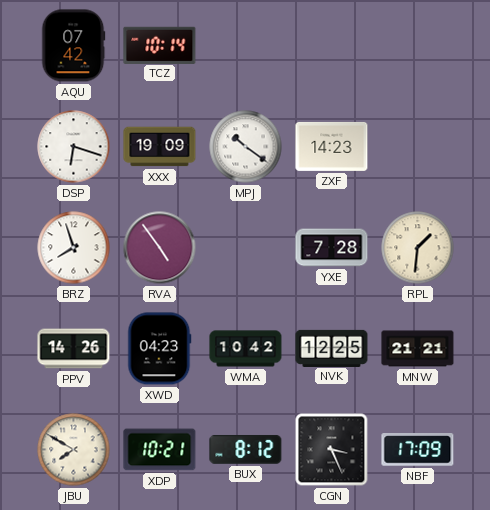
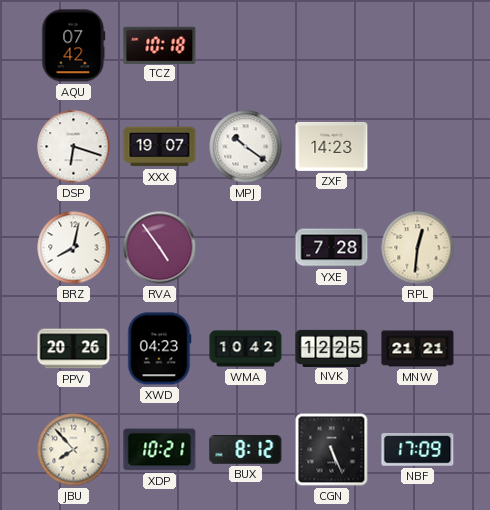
TCZ: 10:14 -> 10:18 (160, 45)
XXX: 19:09 -> 19:07 (160, 147)
BRZ: 7:57 -> 8:02 (74, 248)
RPL: 1:31 -> 12:31 (418, 248)
PPV: 14:26 -> 20:26 (74, 349)
JBU: 7:50 -> 7:53 (74, 450)
CGN: 3:26 -> 5:26 (332, 450)
